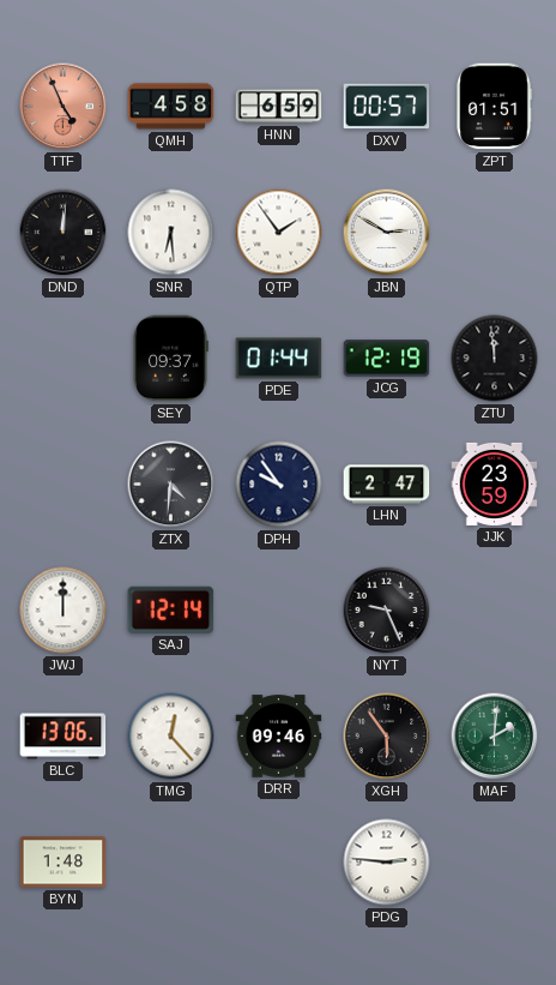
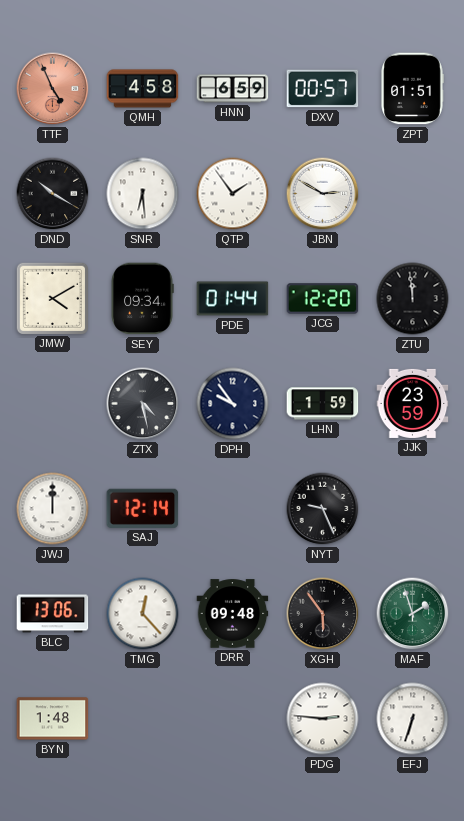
DND: 12:01 -> 10:20 (53, 194)
JMW: none -> 4:10 (52, 298)
SEY: 09:37 -> 09:34 (142, 299)
JCG: 12:19 -> 12:20 (323, 299)
ZTX: 4:31 -> 4:28 (143, 404)
LHN: 2:47 -> 1:59 (323, 404)
DRR: 09:46 -> 09:48 (233, 614)
MAF: 2:01 -> 1:57 (413, 614)
EFJ: none -> 6:33 (413, 719)
